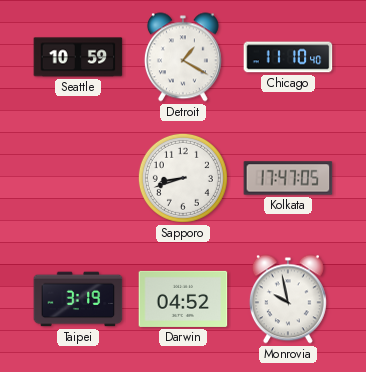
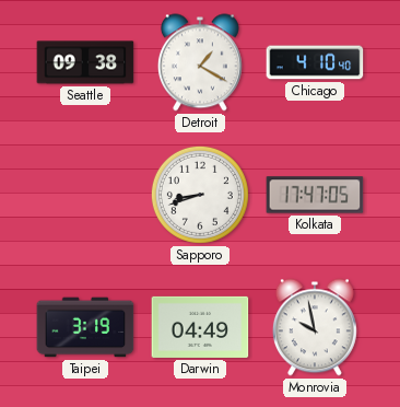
Seattle: 10:59 -> 09:38 (85, 62)
Chicago: 11:10 -> 4:10 (315, 62)
Darwin: 04:52 -> 04:49 (200, 327)
